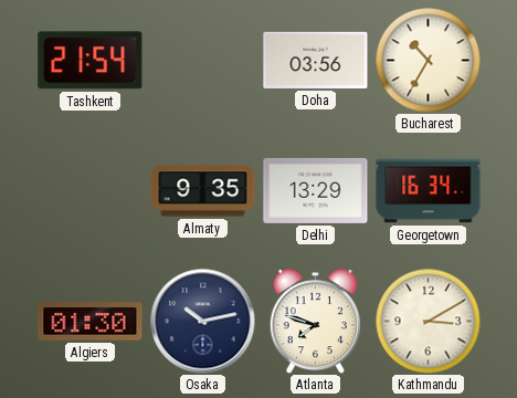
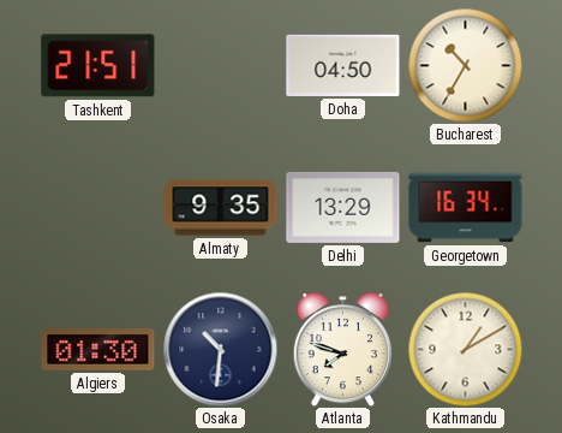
Tashkent: 21:54 -> 21:51 (98, 66)
Doha: 03:56 -> 04:50 (343, 65)
Osaka: 10:13 -> 10:31 (220, 349)
Kathmandu: 3:10 -> 1:10 (465, 349)
